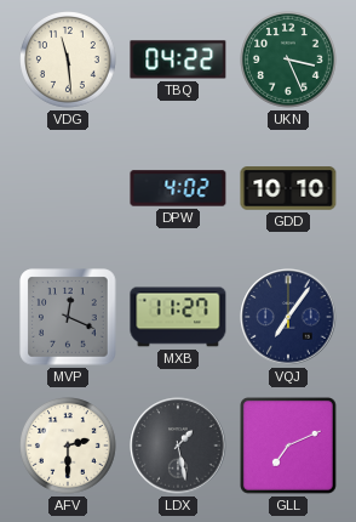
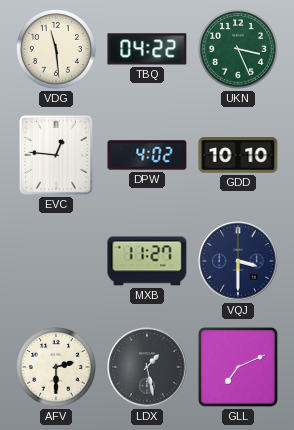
EVC: none -> 12:46 (56, 155)
MVP: 12:19 -> none (68, 317)
VQJ: 7:06 -> 3:30 (238, 261)
